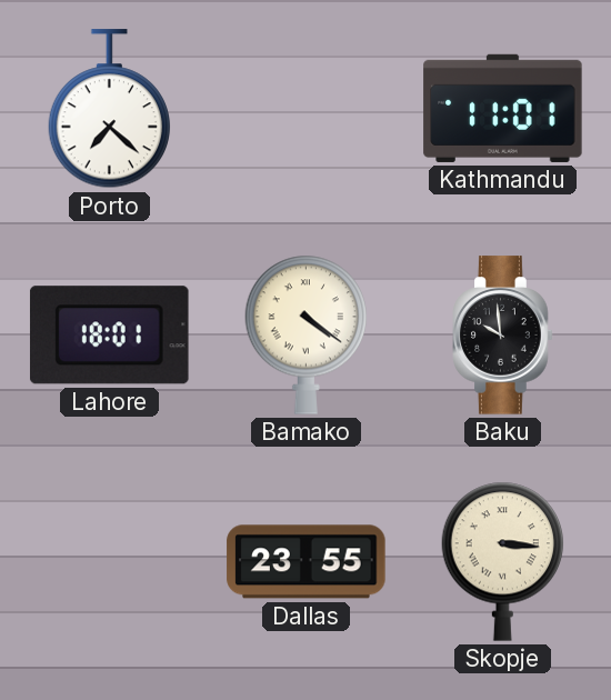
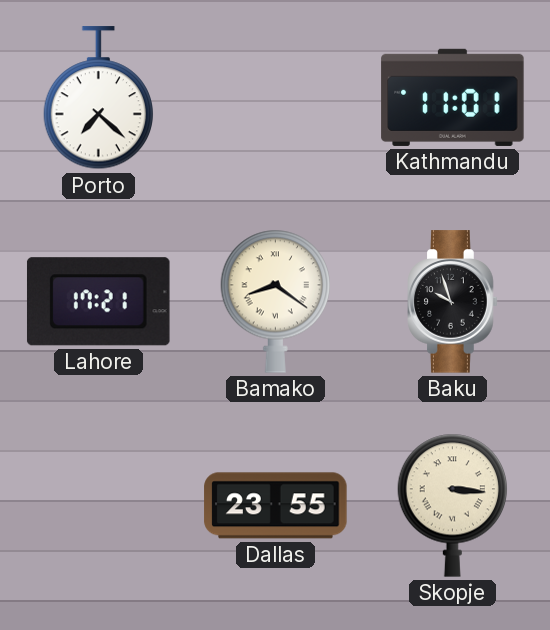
Lahore: 18:01 -> 17:21 (98, 302)
Bamako: 4:21 -> 8:21 (275, 301)
Baku: 9:59 -> 9:57 (453, 302)
